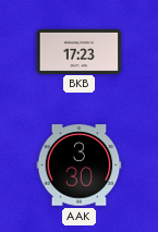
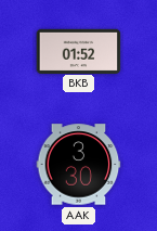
BKB: 17:23 -> 01:52 (79, 51)
